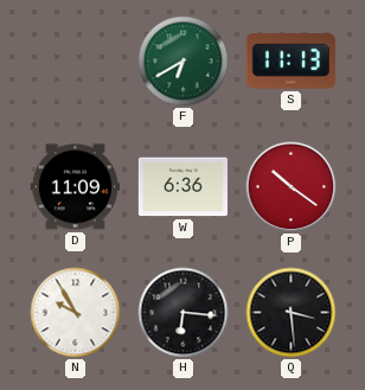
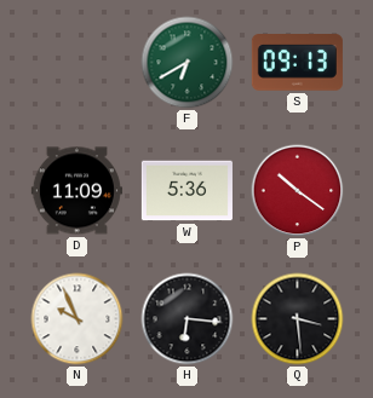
S: 11:13 -> 09:13 (297, 63)
W: 6:36 -> 5:36 (187, 191)
N: 9:55 -> 9:56 (78, 319)
